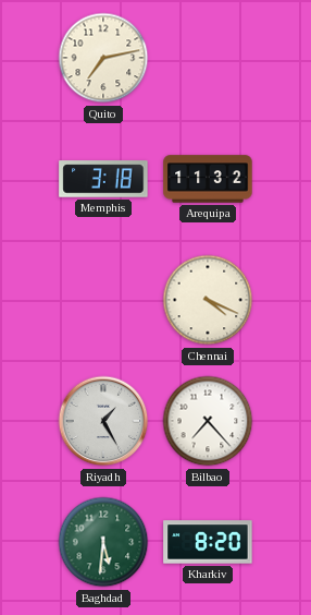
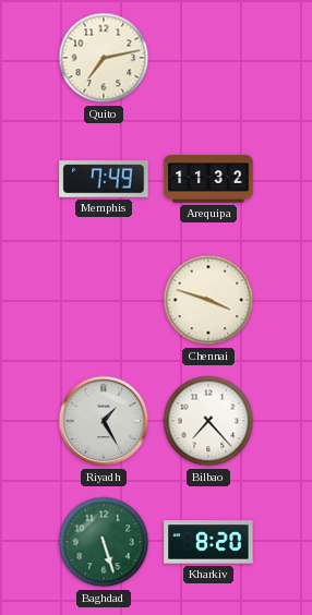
Memphis: 3:18 -> 7:49 (104, 179)
Chennai: 4:19 -> 3:48 (208, 300)
Baghdad: 5:31 -> 5:27 (104, 542)
